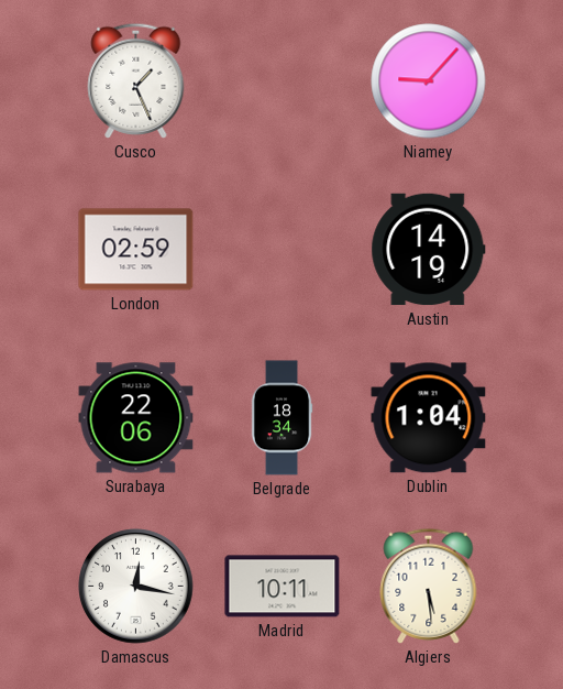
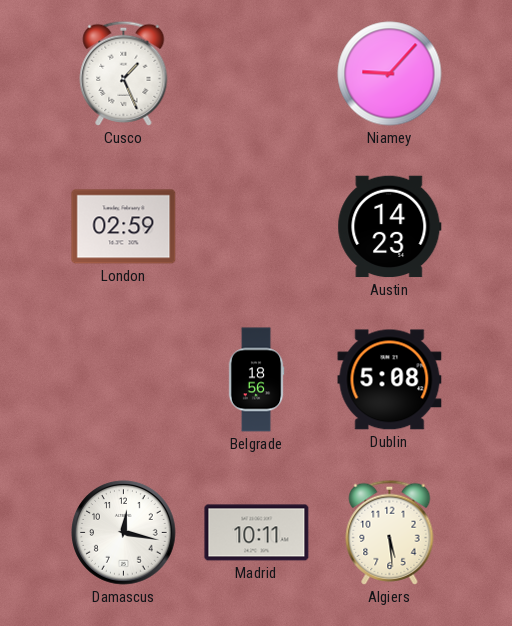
Austin: 14:19 -> 14:23 (390, 227)
Surabaya: 22:06 -> none (136, 418)
Belgrade: 18:34 -> 18:56 (256, 380)
Dublin: 1:04 -> 5:08 (390, 380)
